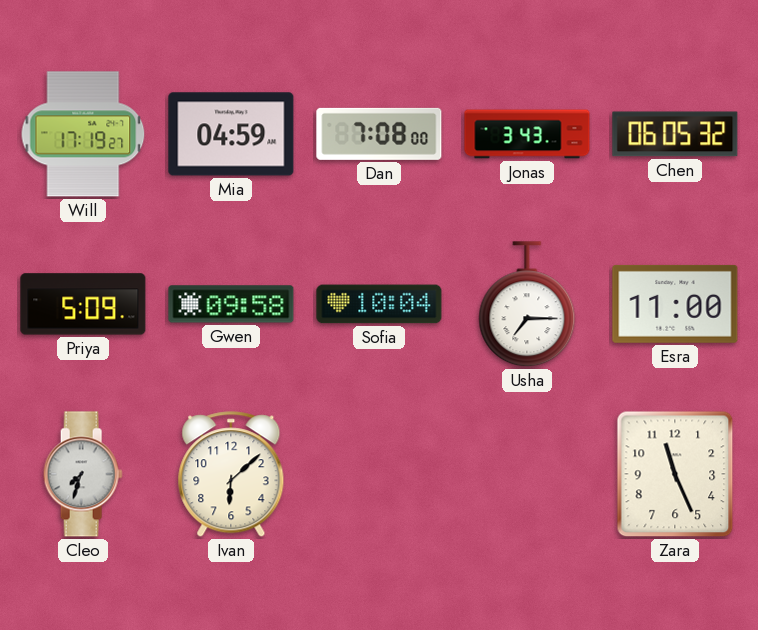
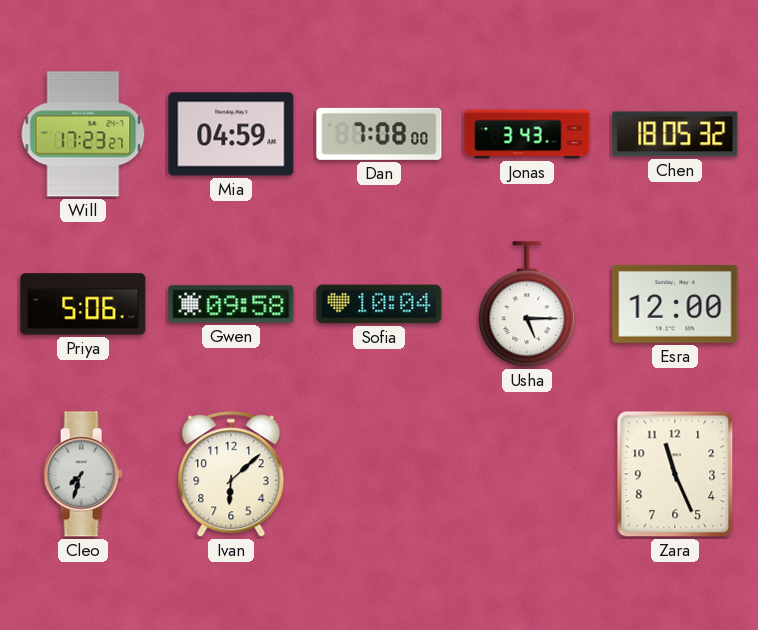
Will: 17:19 -> 17:23 (83, 134)
Chen: 06:05 -> 18:05 (675, 134)
Priya: 5:09 -> 5:06 (83, 304)
Usha: 7:15 -> 5:15 (527, 305)
Esra: 11:00 -> 12:00 (675, 304)
